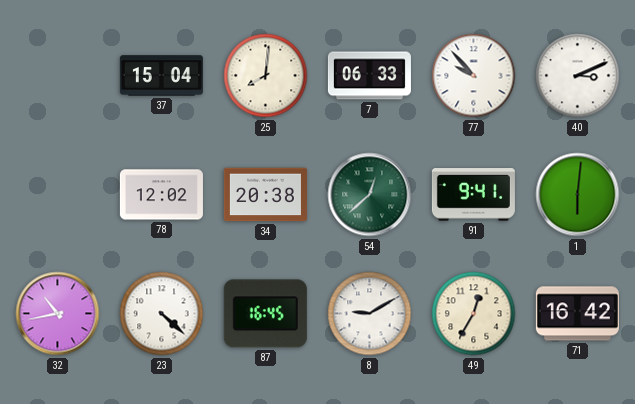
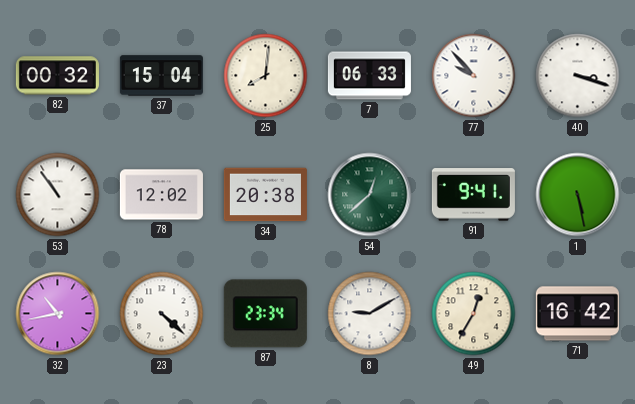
82: none -> 00:32 (57, 76)
40: 3:11 -> 3:18 (578, 76)
53: none -> 10:54 (58, 195)
1: 6:01 -> 5:28 (578, 195)
87: 16:45 -> 23:34 (265, 314)
